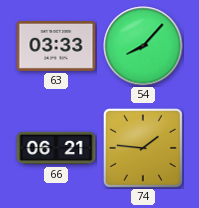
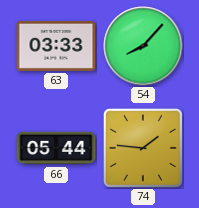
66: 06:21 -> 05:44 (56, 148)
